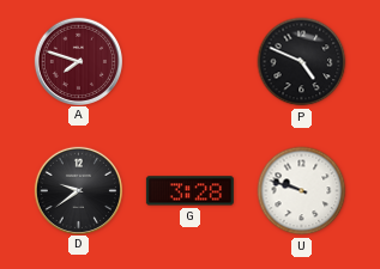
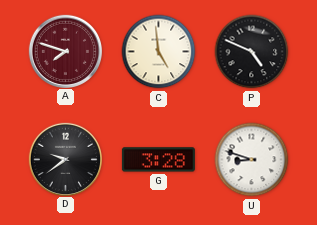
C: none -> 4:59 (159, 52)
U: 9:48 -> 8:48 (252, 160)
